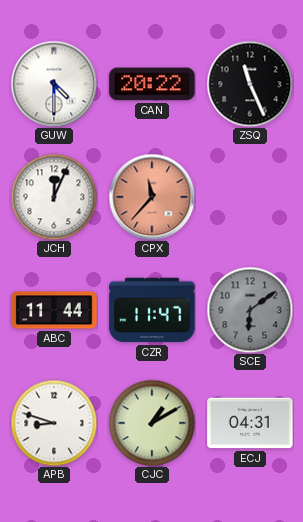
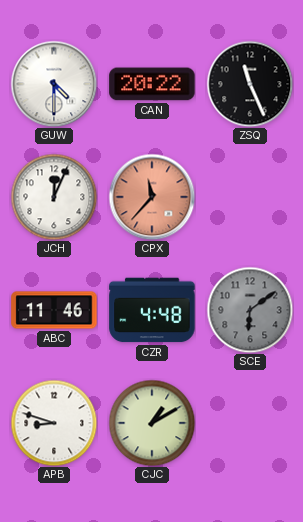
ABC: 11:44 -> 11:46 (54, 310)
CZR: 11:47 -> 4:48 (152, 310)
ECJ: 04:31 -> none (250, 423)
